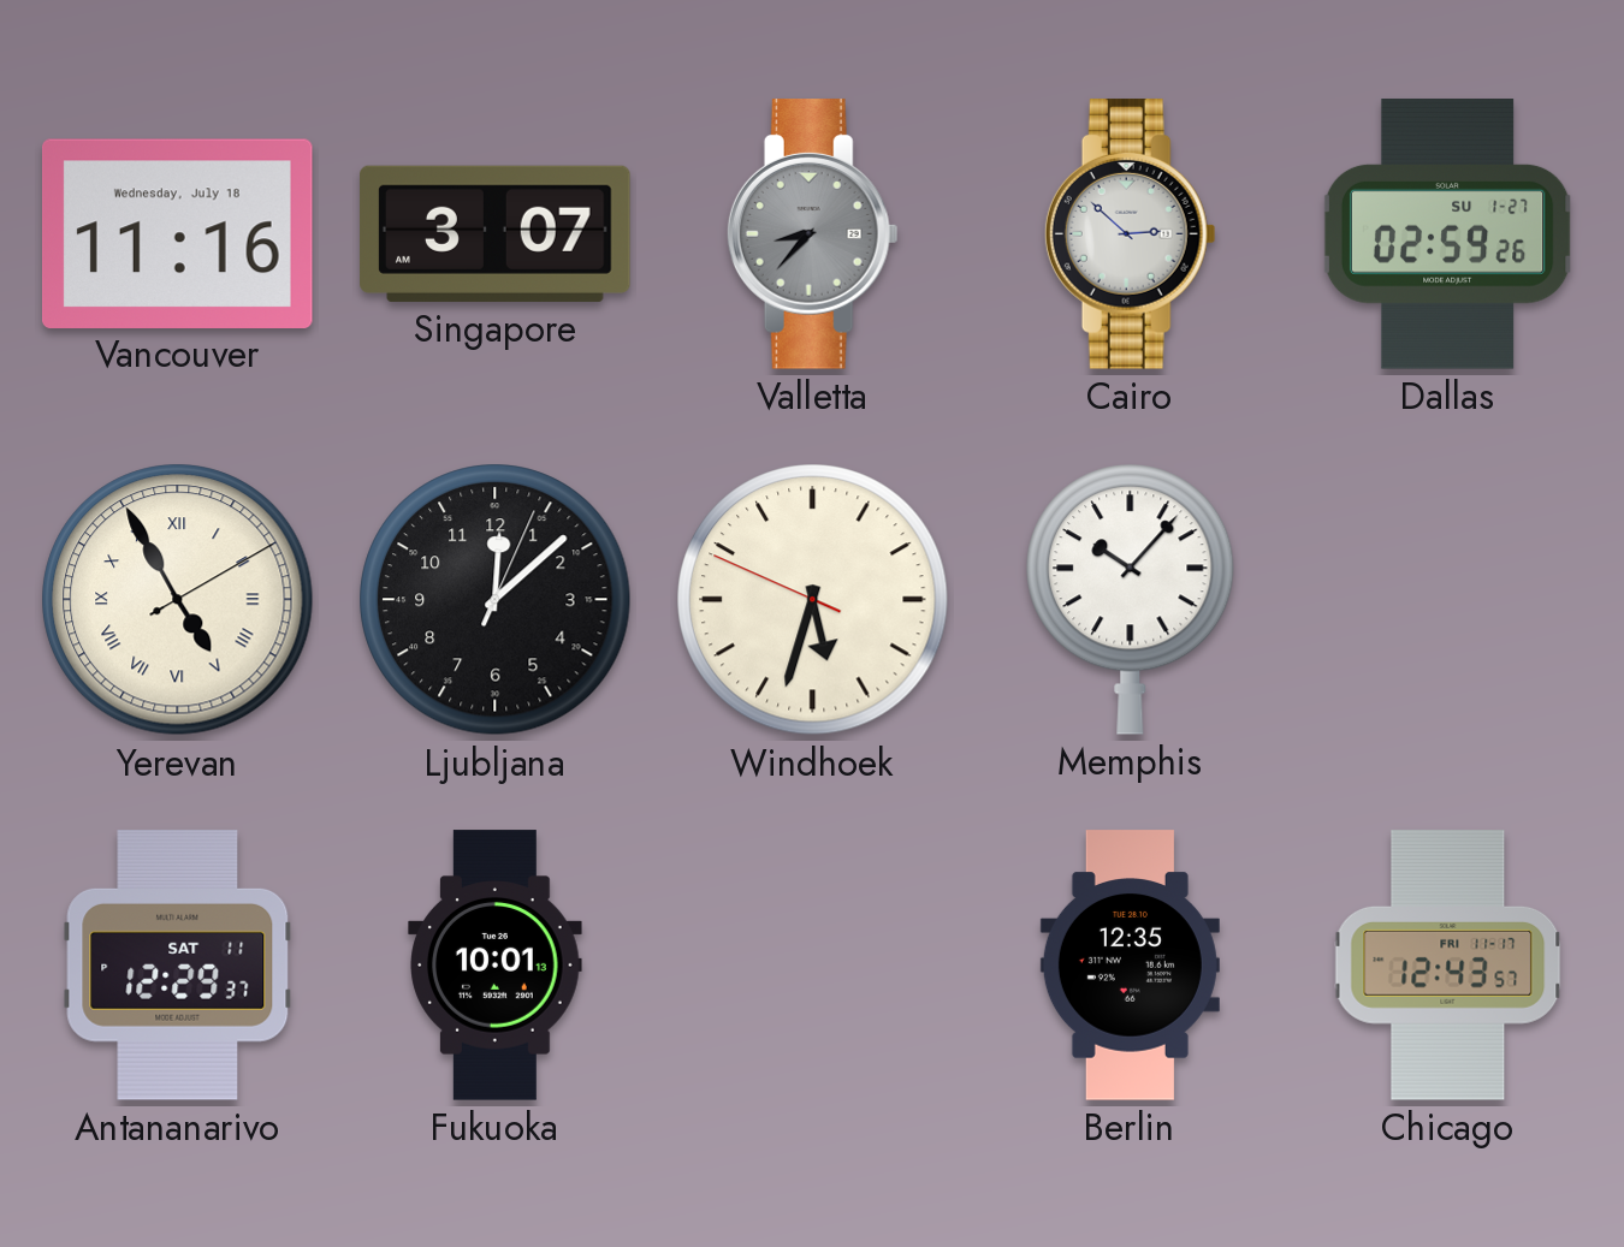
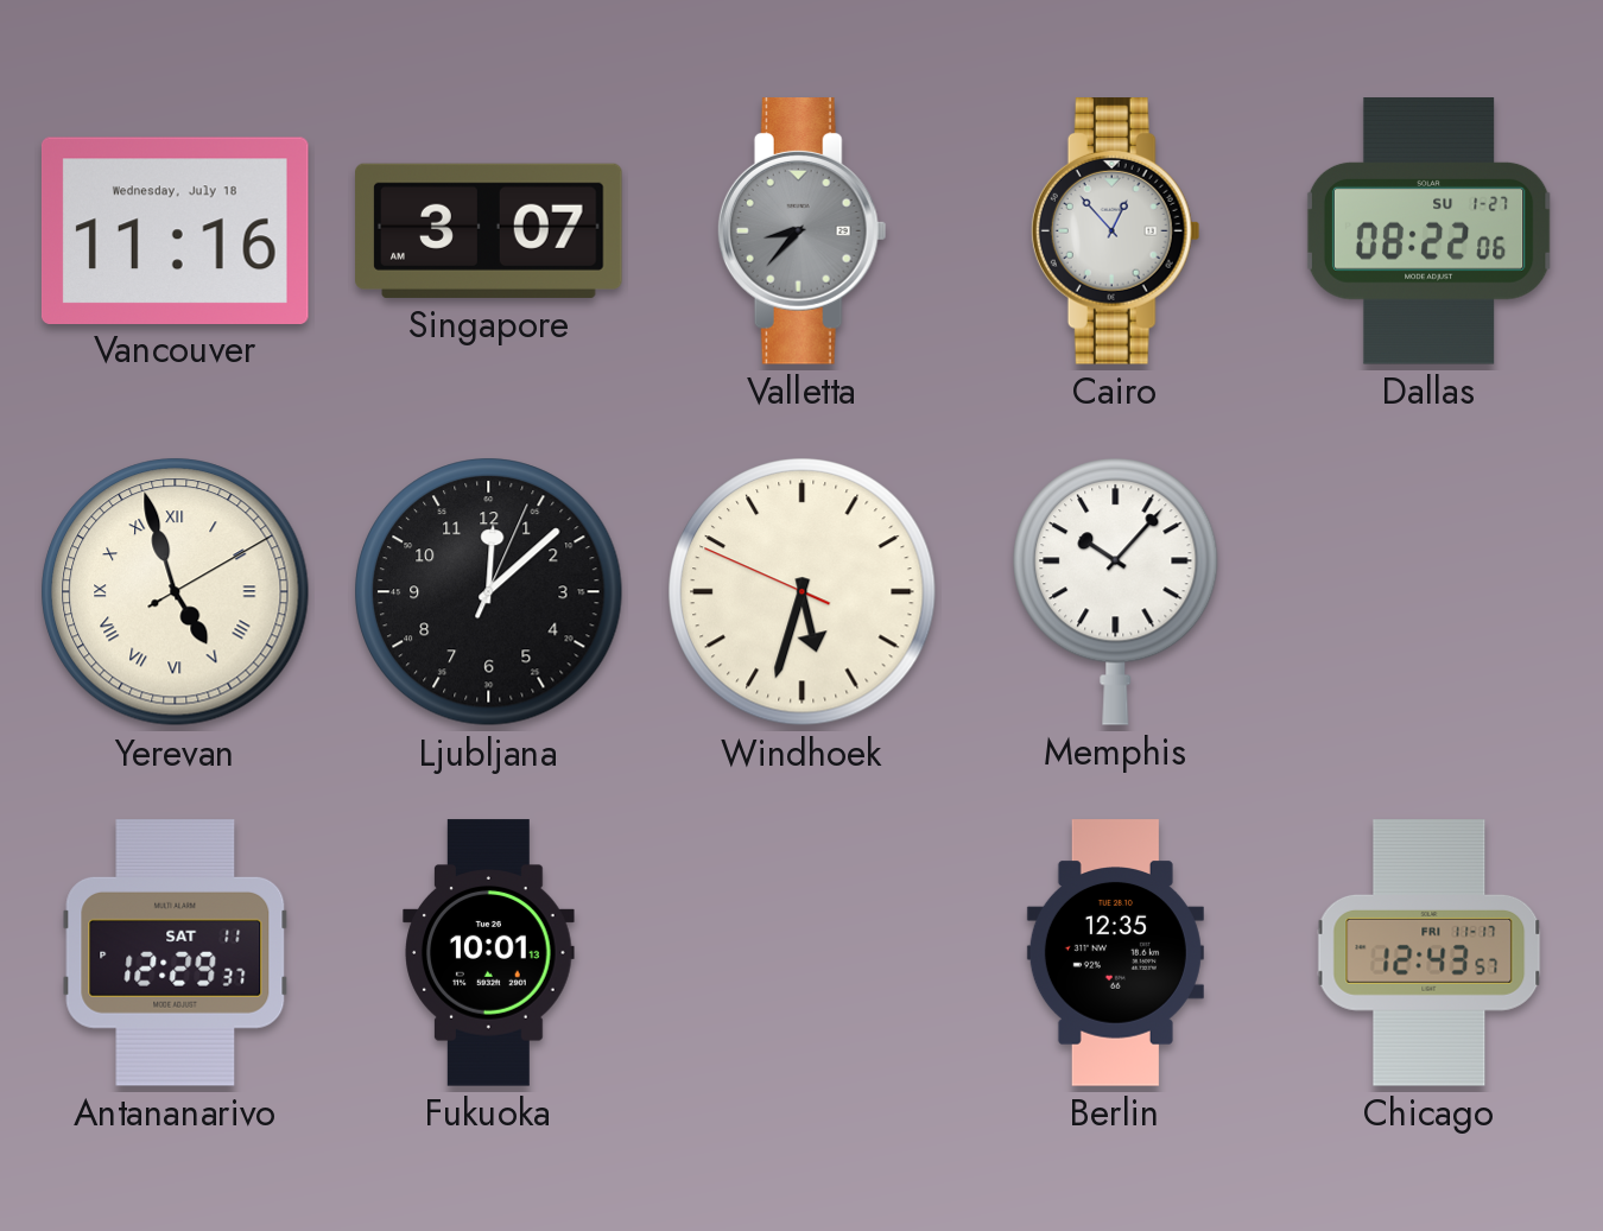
Cairo: 2:52 -> 12:53 (1115, 231)
Dallas: 02:59 -> 08:22 (1430, 231)
Yerevan: 4:55 -> 4:57 (176, 592)
